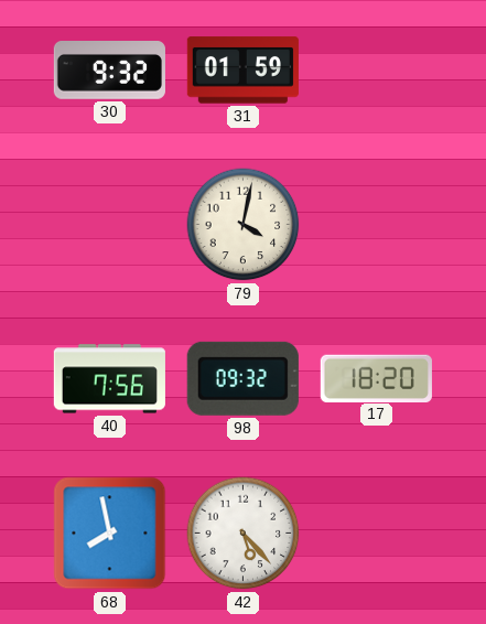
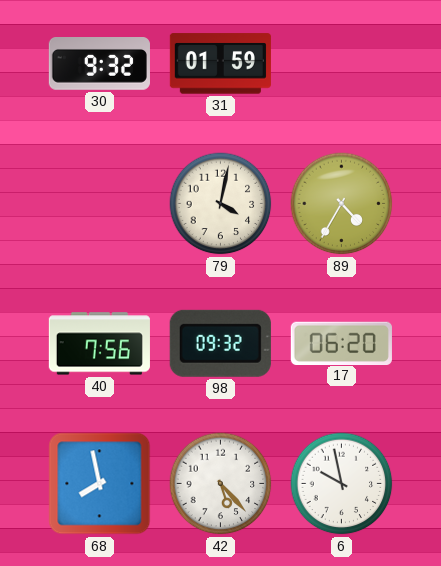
89: none -> 4:35 (342, 204)
17: 18:20 -> 06:20 (341, 343)
6: none -> 9:58 (342, 484)
